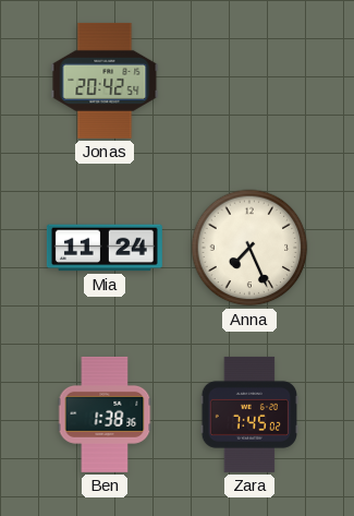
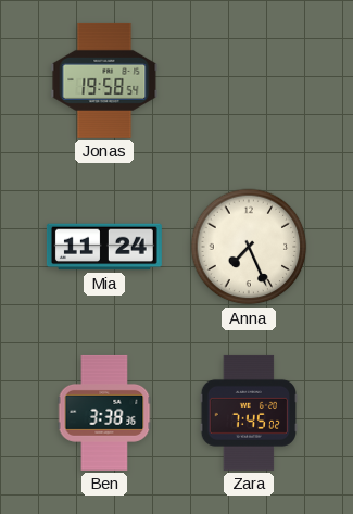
Jonas: 20:42 -> 19:58 (104, 80)
Ben: 1:38 -> 3:38 (104, 413)
